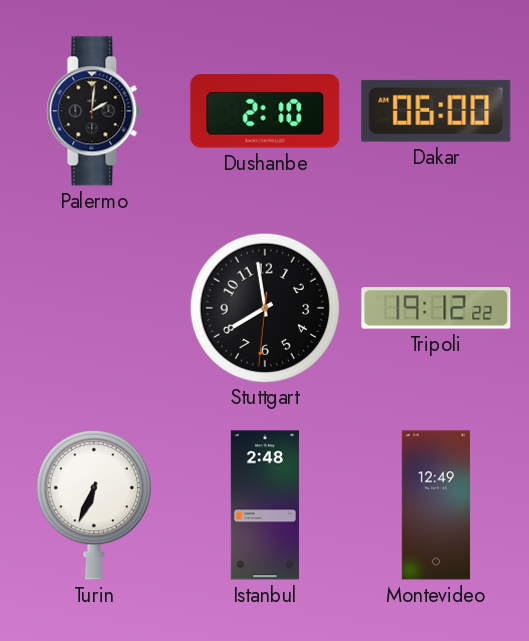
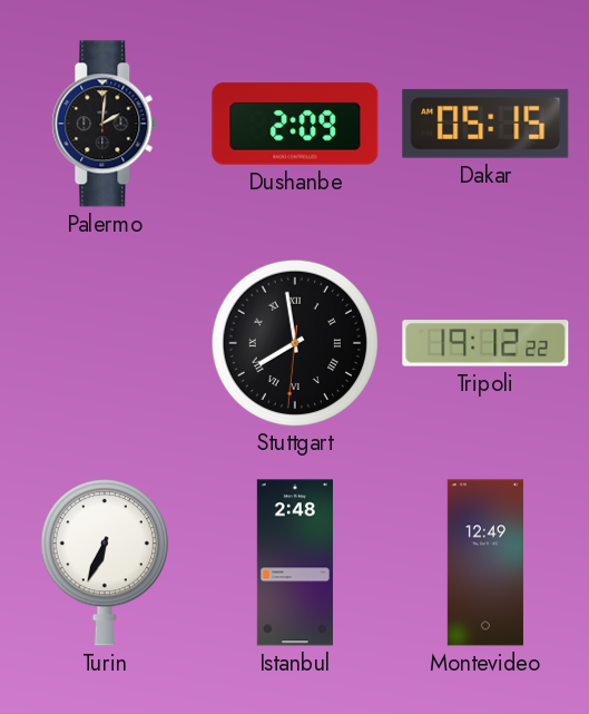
Dushanbe: 2:10 -> 2:09 (295, 124)
Dakar: 06:00 -> 05:15 (485, 124)
Stuttgart numerals: Arabic -> Roman (294, 342)
